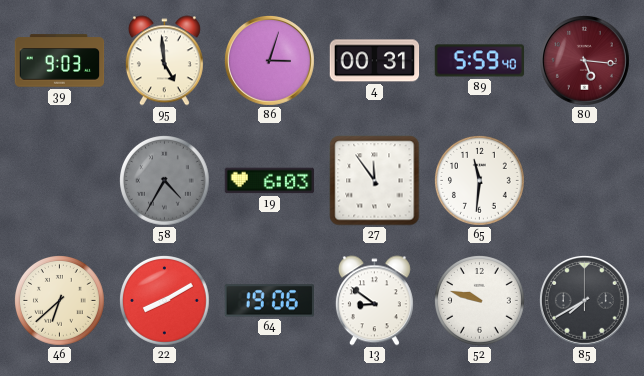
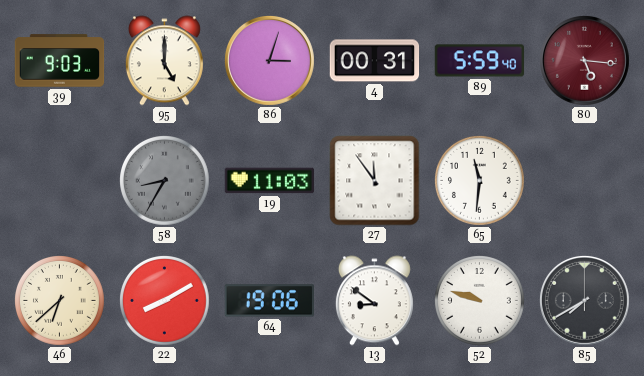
95: 4:59 -> 5:00 (164, 61)
58: 4:35 -> 8:35 (165, 181)
19: 6:03 -> 11:03 (270, 181)
